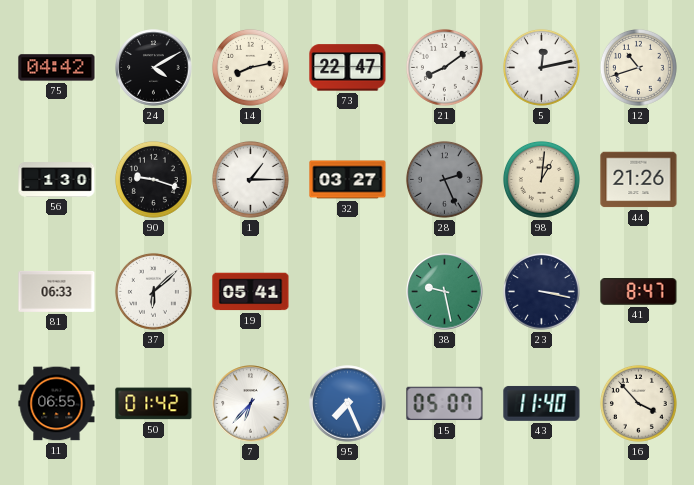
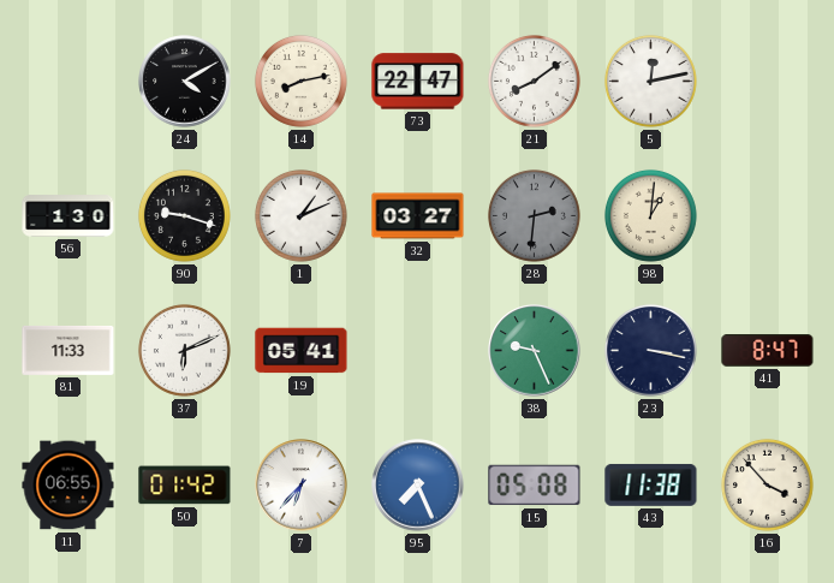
75: 04:42 -> none (57, 68)
12: 10:42 -> none (638, 67)
1: 1:15 -> 1:11 (300, 215)
28: 2:26 -> 2:31 (534, 215)
44: 21:26 -> none (639, 180)
81: 06:33 -> 11:33 (68, 350)
37: 6:08 -> 6:11 (184, 350)
38: 9:28 -> 9:26 (535, 351)
15: 05:07 -> 05:08 (535, 486)
43: 11:40 -> 11:38 (651, 484)
